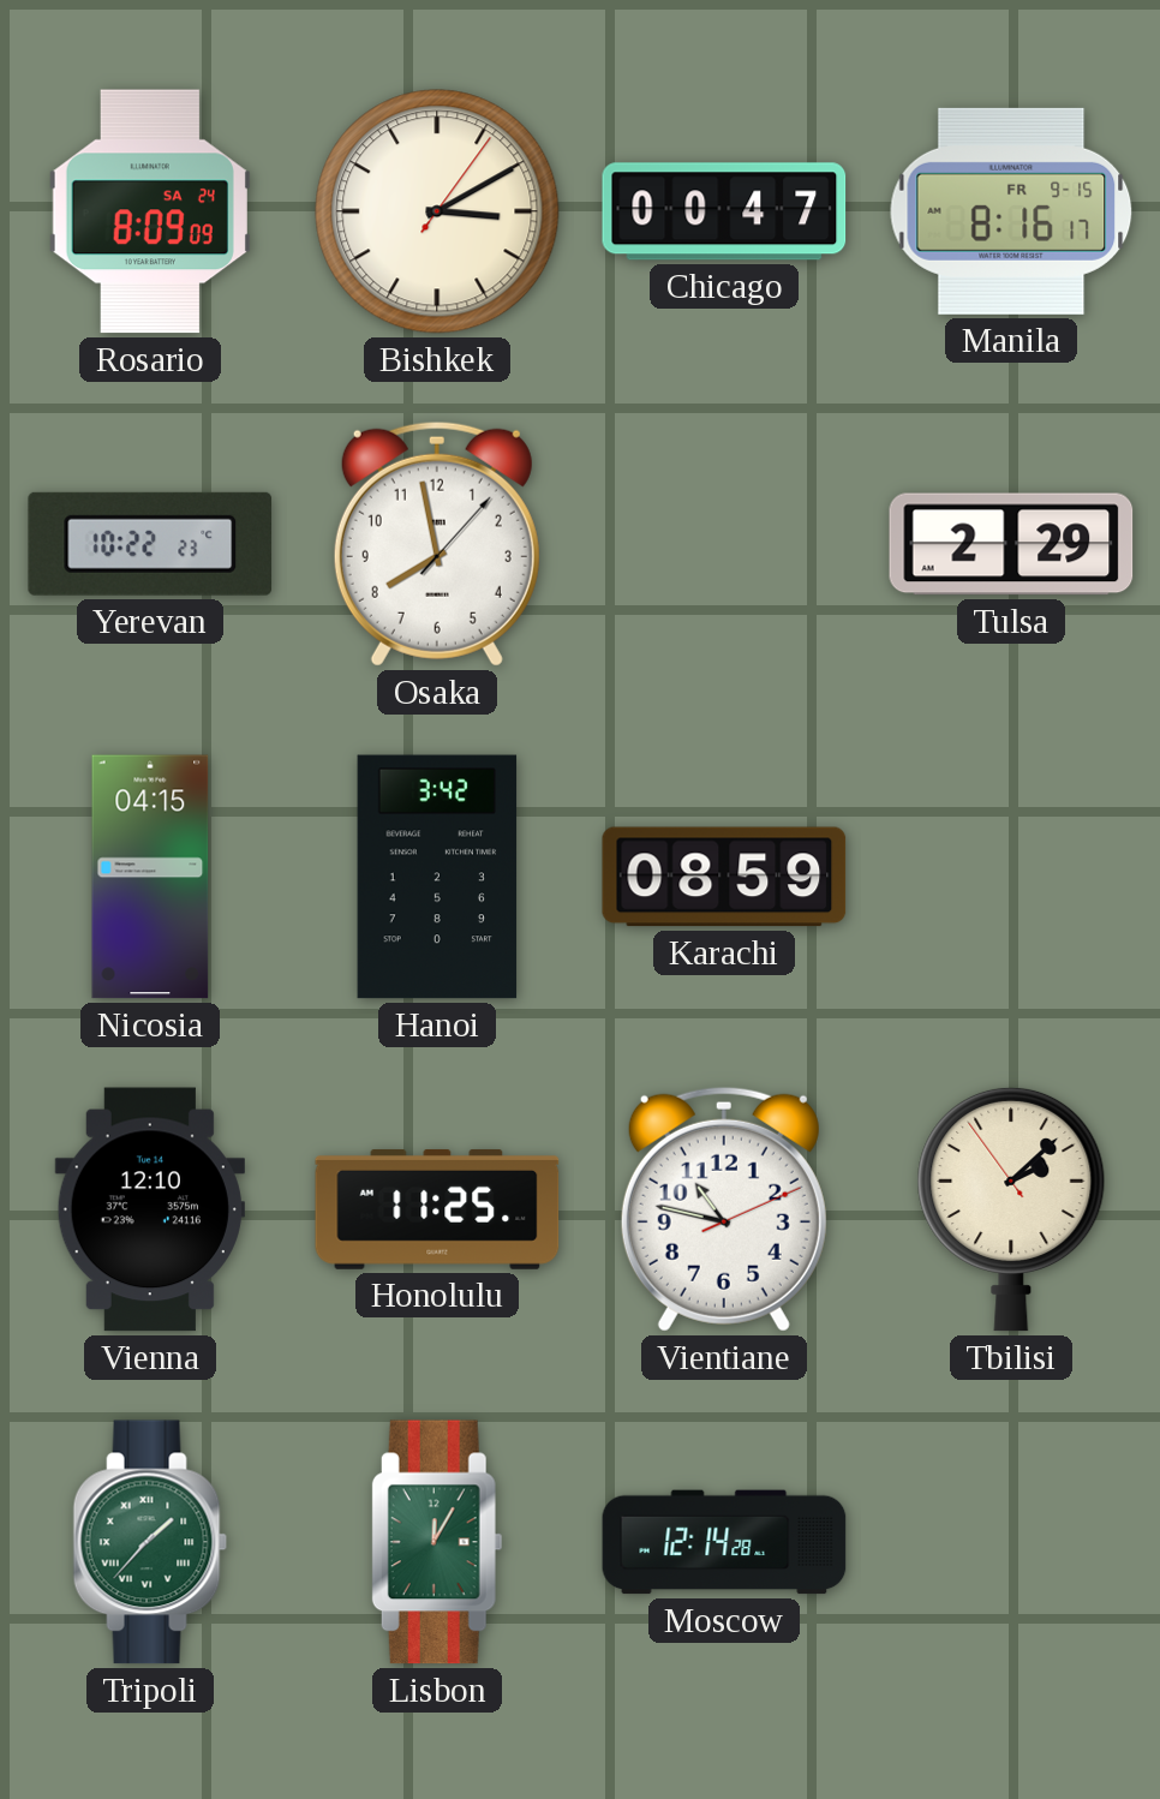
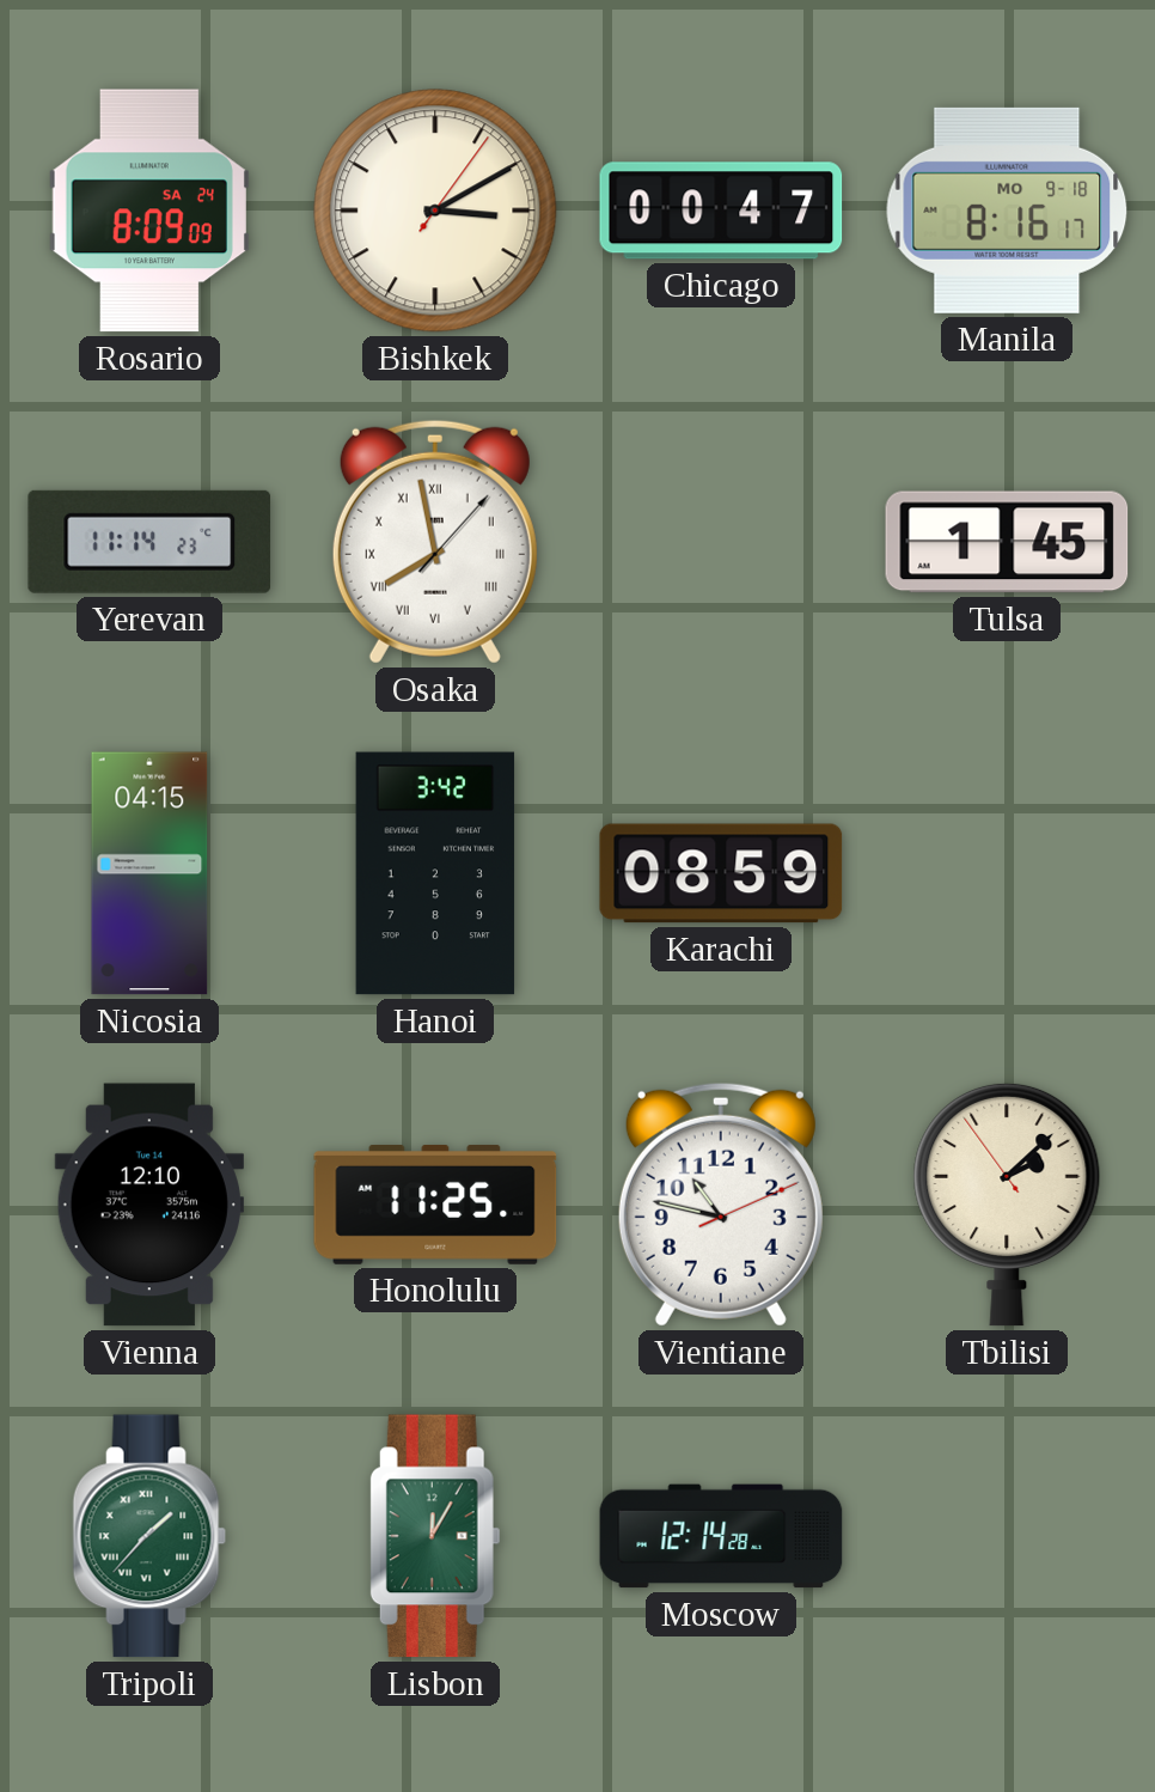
Manila date: FR 9-15 -> MO 9-18 (1007, 211)
Yerevan: 10:22 -> 11:14 (149, 542)
Osaka numerals: Arabic -> Roman (435, 542)
Tulsa: 2:29 -> 1:45 (1007, 542)
